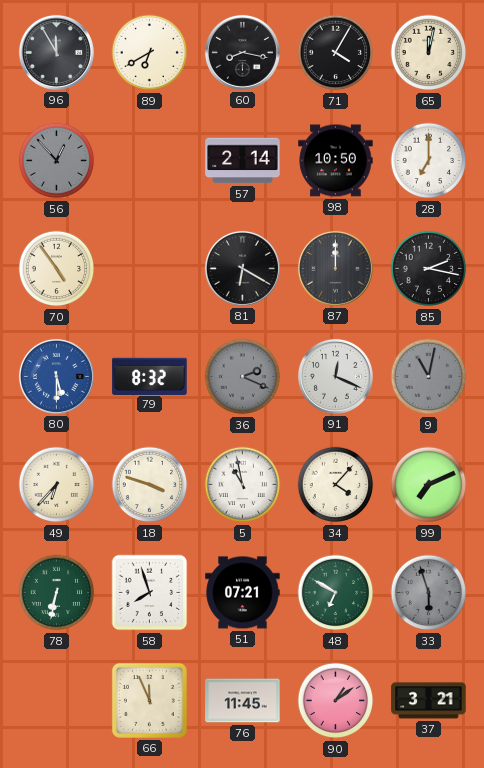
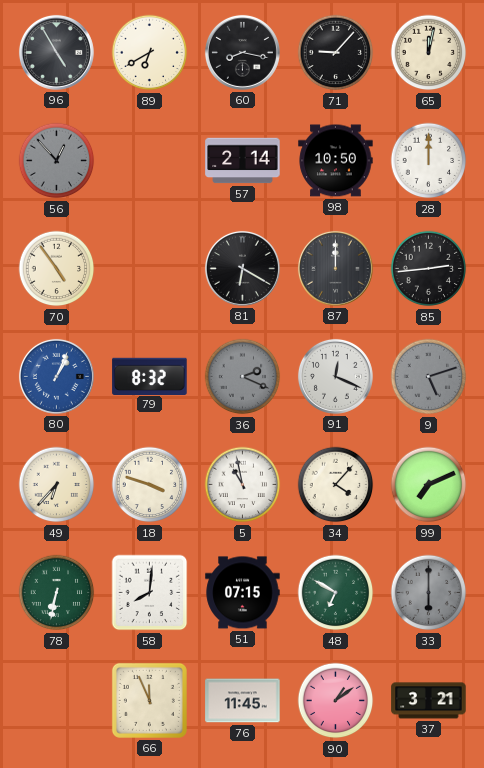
96: 11:55 -> 4:55 (56, 52)
71: 4:05 -> 9:07 (336, 53)
28: 7:00 -> 12:00 (429, 161)
85: 2:17 -> 2:44 (429, 269)
80: 5:30 -> 1:04 (56, 376)
9: 11:02 -> 5:12 (429, 377)
58: 7:57 -> 8:01 (150, 593)
51: 07:21 -> 07:15 (243, 593)
33: 5:57 -> 6:00 (429, 593)
